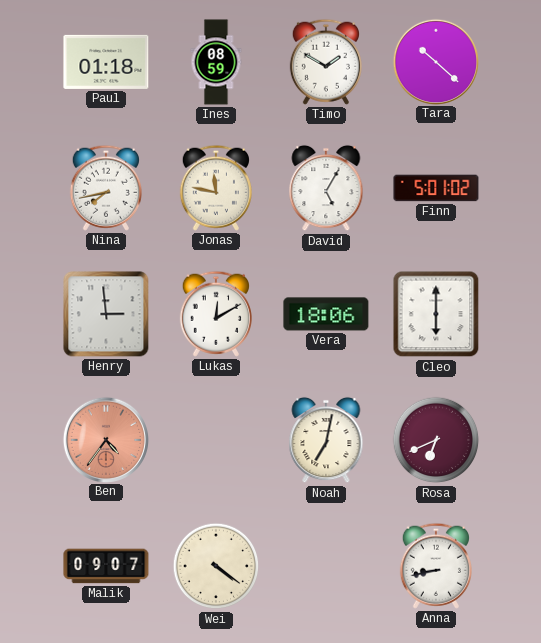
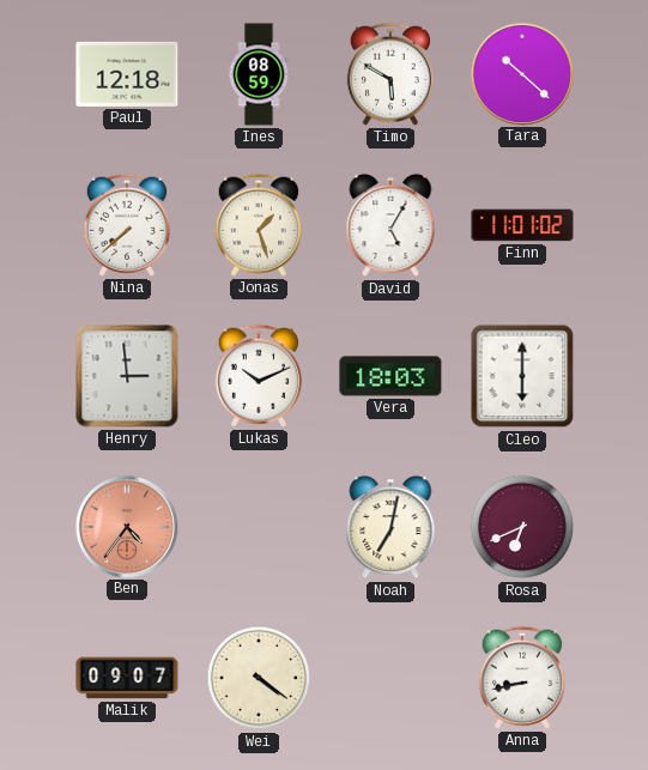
Paul: 01:18 -> 12:18 (127, 74)
Timo: 1:50 -> 5:50 (390, 74)
Nina: 7:43 -> 7:38 (127, 225)
Jonas: 11:47 -> 1:27 (259, 225)
Finn: 5:01 -> 11:01 (522, 225)
Lukas: 12:10 -> 10:11 (259, 376)
Vera: 18:06 -> 18:03 (390, 376)
